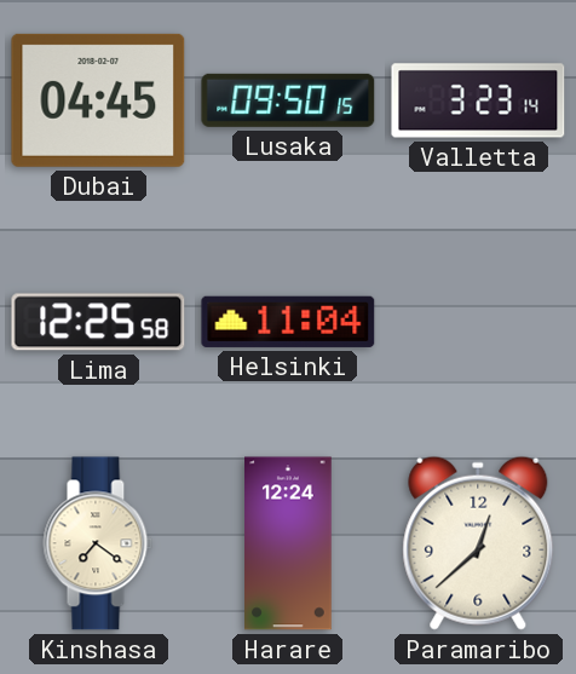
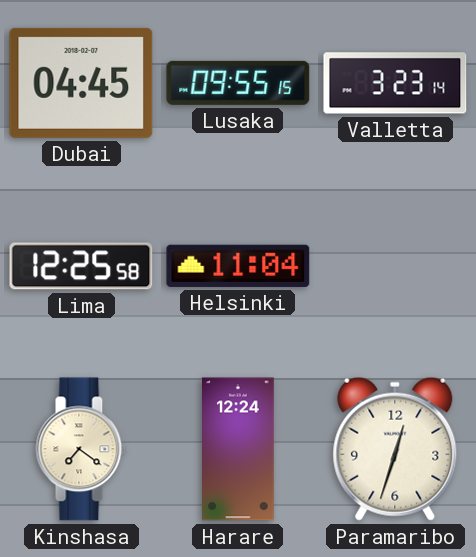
Lusaka: 09:50 -> 09:55 (238, 83)
Paramaribo: 12:38 -> 12:33 (395, 449)
